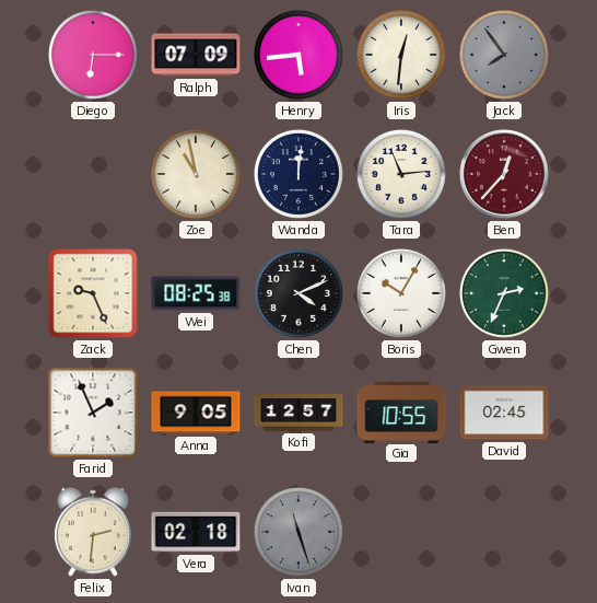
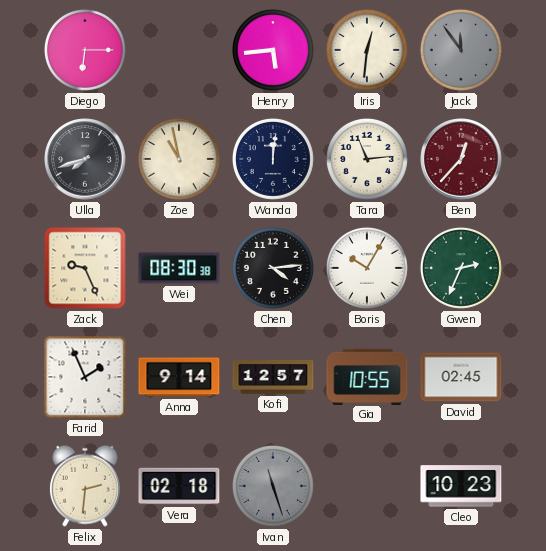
Ralph: 07:09 -> none (196, 55)
Jack: 7:54 -> 11:54 (461, 50)
Ulla: none -> 7:42 (85, 159)
Wei: 08:25 -> 08:30 (179, 268)
Chen: 4:11 -> 4:14 (273, 268)
Anna: 9:05 -> 9:14 (179, 377)
Cleo: none -> 10:23 (461, 486)
